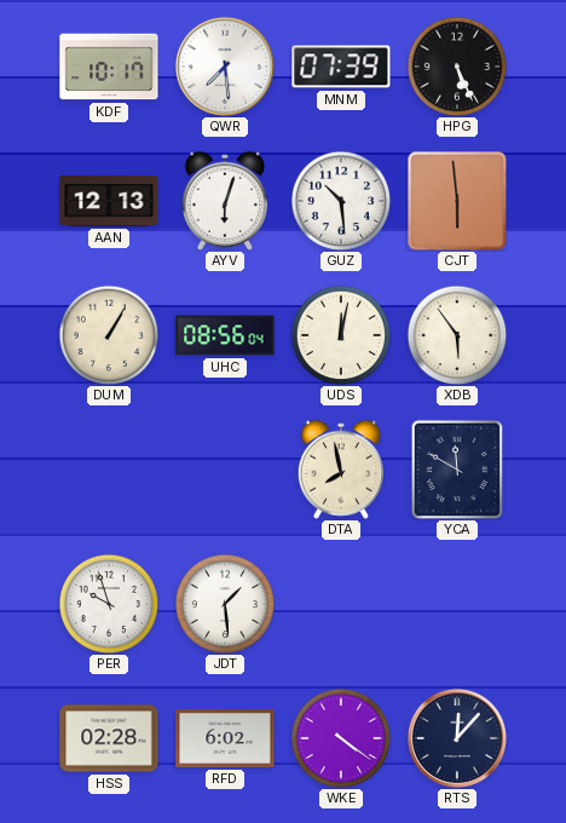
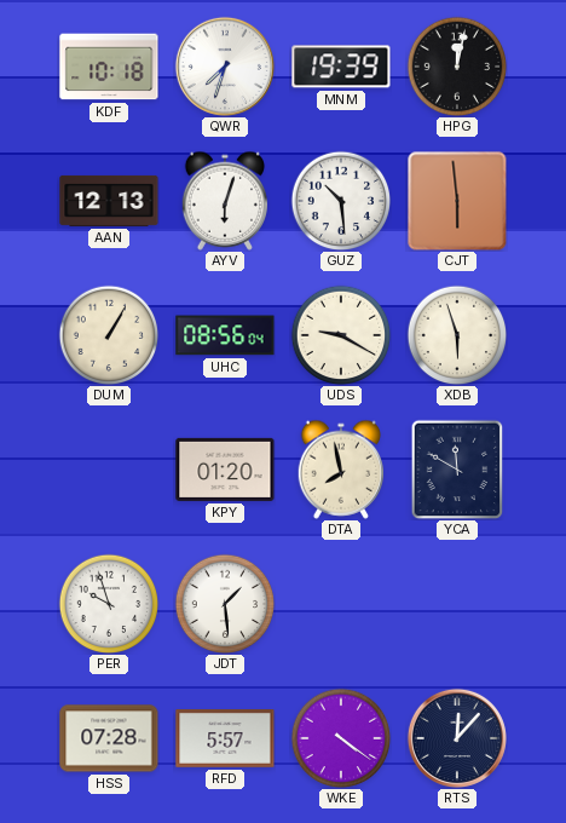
KDF: 10:17 -> 10:18 (109, 67)
QWR: 7:29 -> 7:33 (225, 67)
MNM: 07:39 -> 19:39 (341, 67)
HPG: 5:26 -> 12:02 (457, 67)
UDS: 12:02 -> 9:20 (341, 335)
XDB: 5:54 -> 5:57 (457, 335)
KPY: none -> 01:20 (225, 470)
HSS: 02:28 -> 07:28 (109, 738)
RFD: 6:02 -> 5:57 (225, 739)
